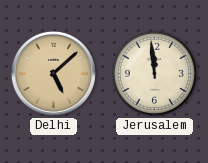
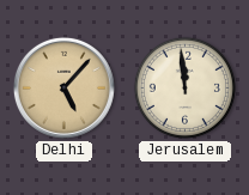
Delhi: 5:08 -> 5:07 (63, 87)
